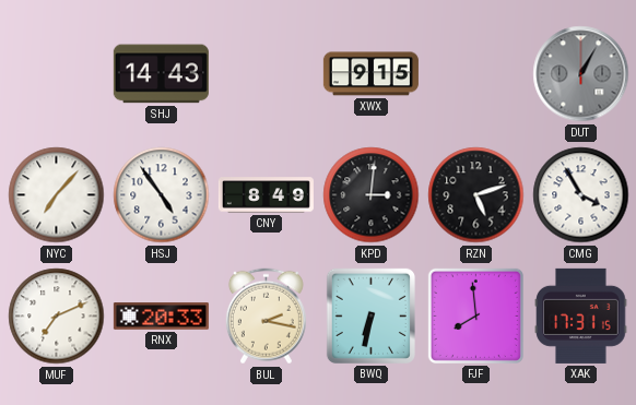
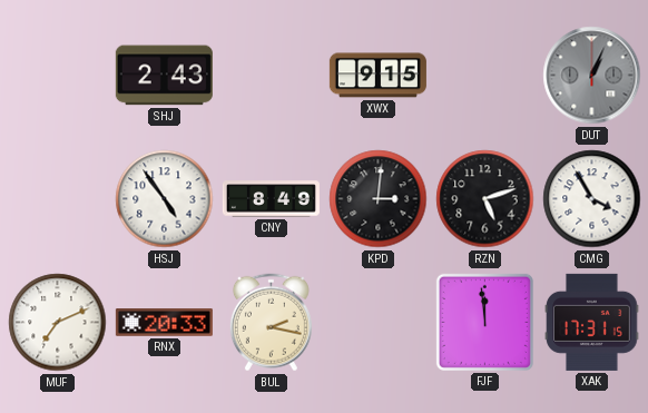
SHJ: 14:43 -> 2:43 (164, 76)
DUT: 1:05 -> 1:04 (592, 76)
NYC: 7:07 -> none (57, 195)
BWQ: 6:32 -> none (370, 315)
FJF: 7:59 -> 11:59 (484, 322)
